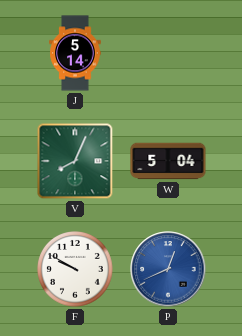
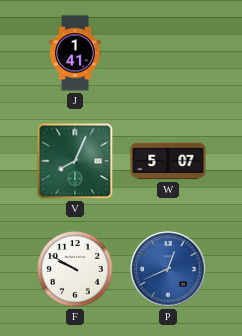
J: 5:14 -> 1:41 (75, 53)
W: 5:04 -> 5:07 (168, 161)
